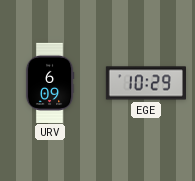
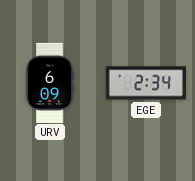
EGE: 10:29 -> 2:34 (145, 83)
